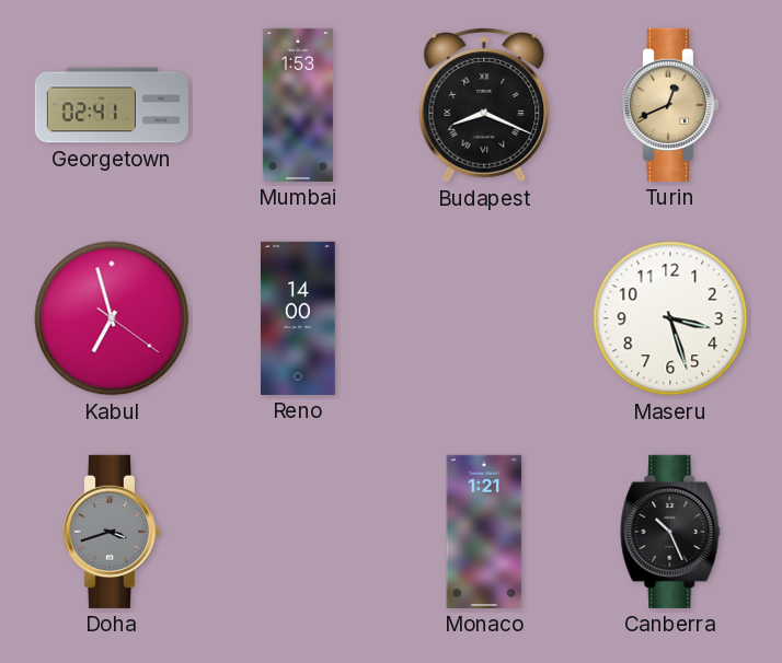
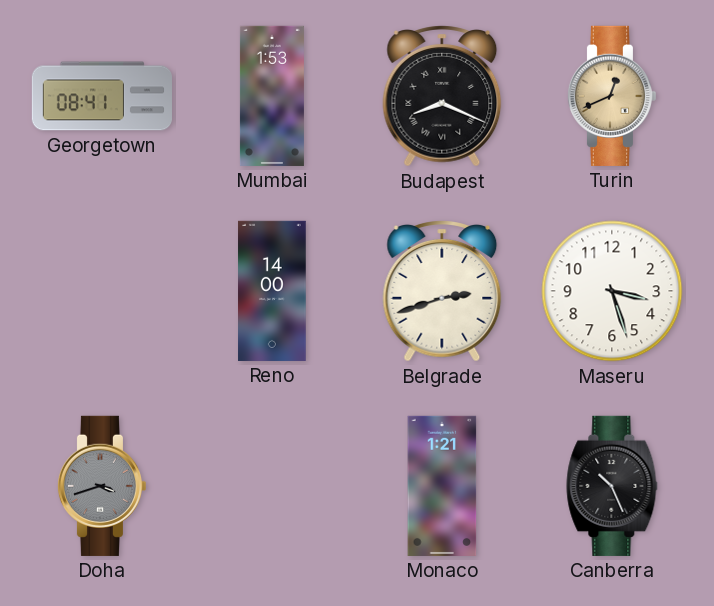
Georgetown: 02:41 -> 08:41 (102, 96)
Kabul: 6:57 -> none (112, 318)
Belgrade: none -> 2:42 (442, 291)
